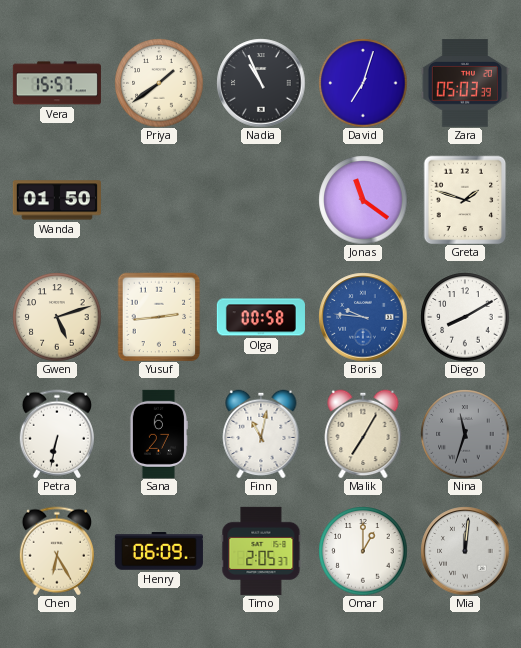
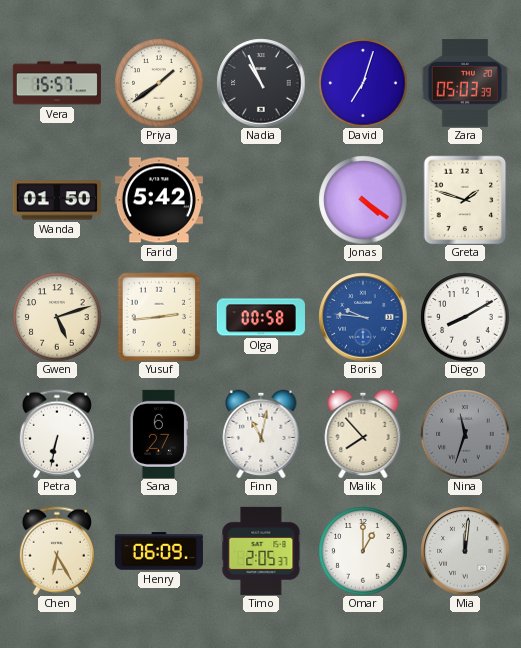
Farid: none -> 5:42 (159, 200)
Jonas: 11:21 -> 4:21 (363, 200)
Malik: 7:05 -> 7:53 (363, 434)
